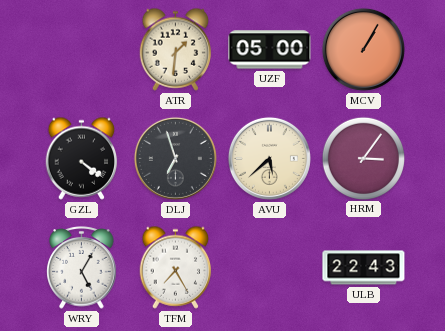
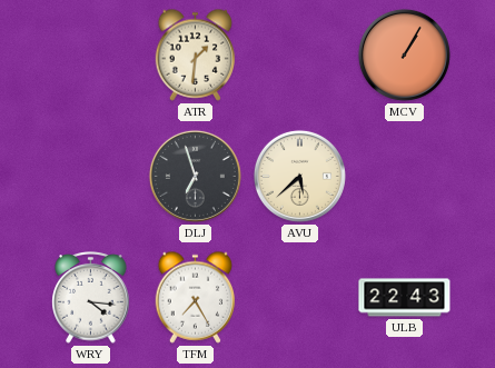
UZF: 05:00 -> none (270, 50)
GZL: 4:21 -> none (82, 158)
HRM: 3:06 -> none (363, 158)
WRY: 5:05 -> 4:16 (91, 298)
